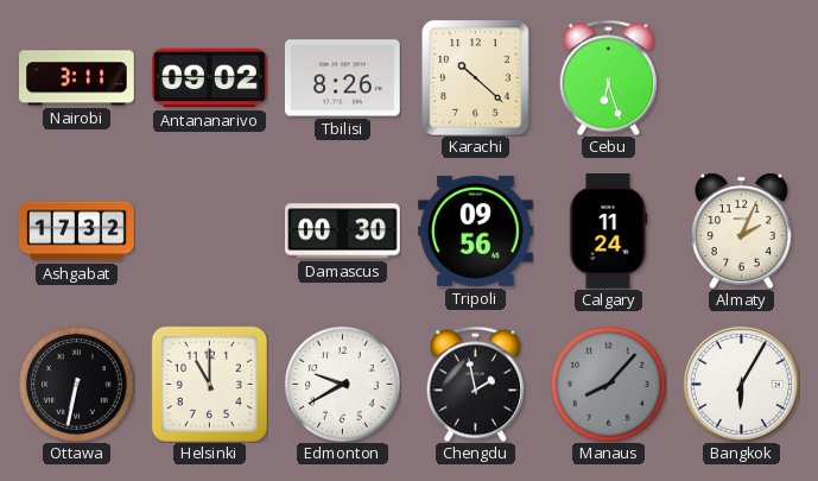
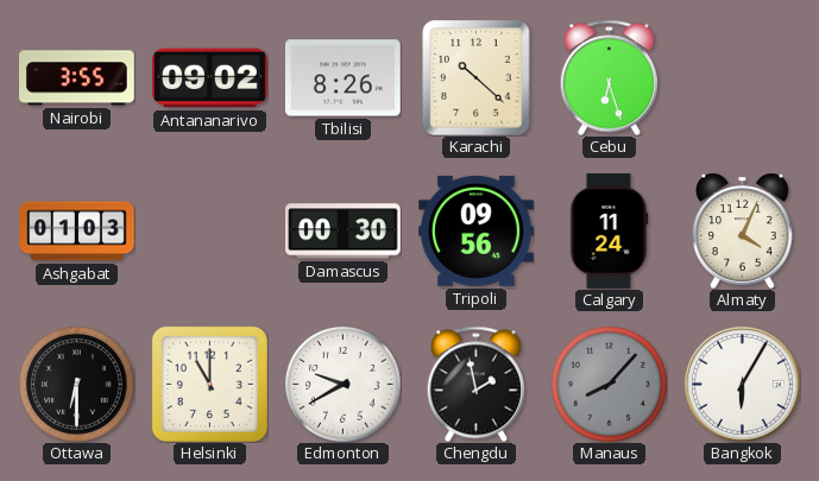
Nairobi: 3:11 -> 3:55 (77, 78)
Ashgabat: 17:32 -> 01:03 (77, 232)
Almaty: 2:04 -> 4:04 (742, 230)
Ottawa: 6:32 -> 6:30 (77, 385)
